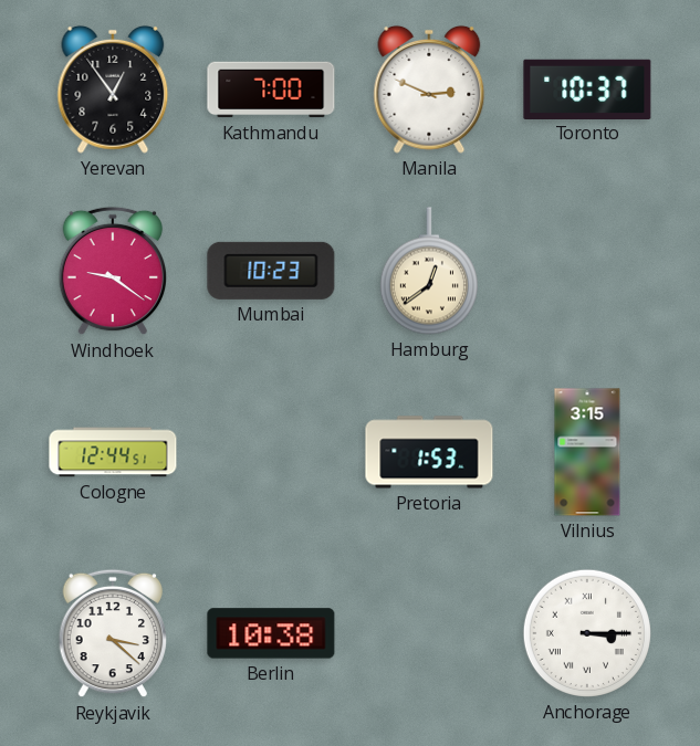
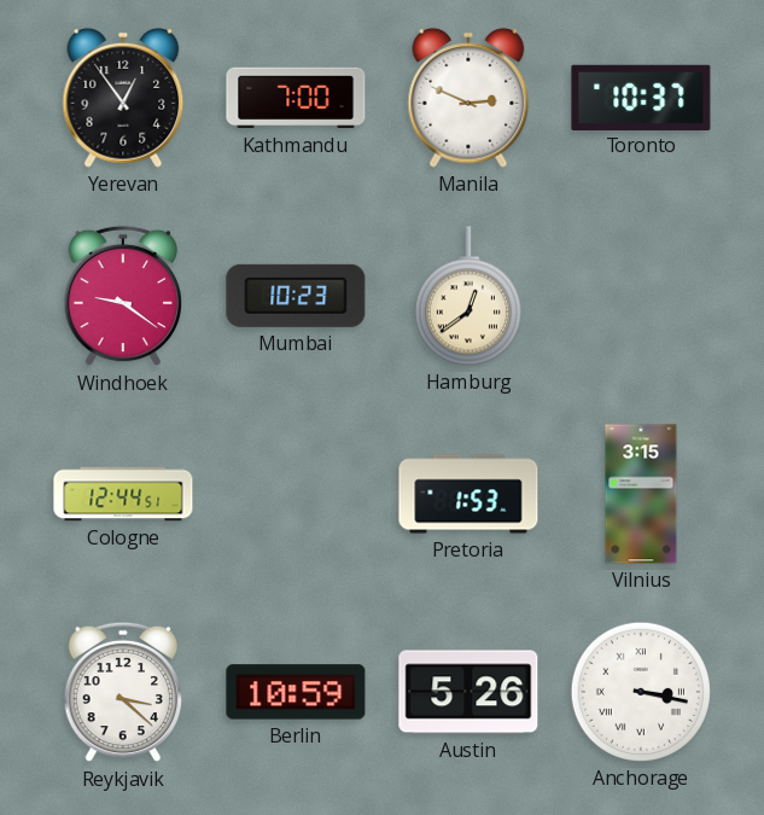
Berlin: 10:38 -> 10:59 (296, 692)
Austin: none -> 5:26 (468, 692)
Anchorage: 3:15 -> 3:17 (641, 692)
